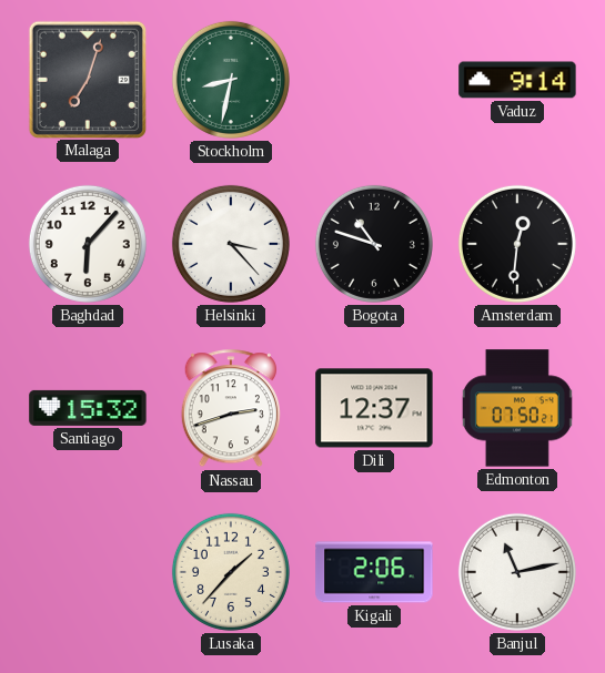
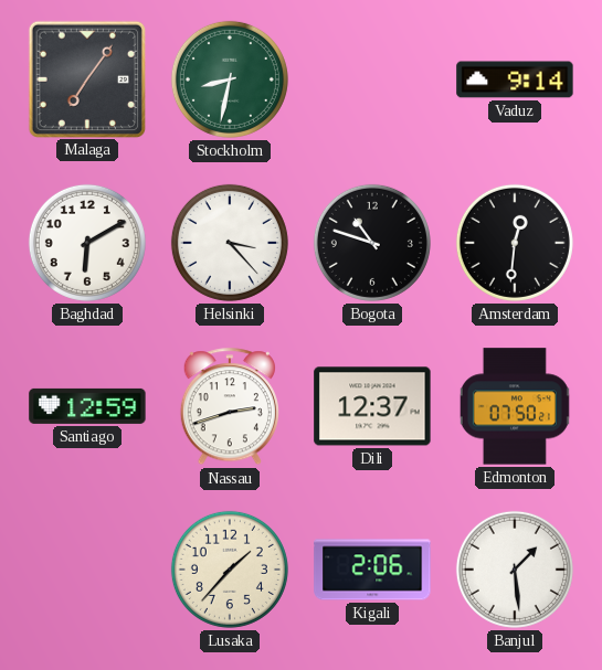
Malaga: 7:03 -> 7:06 (86, 78)
Baghdad: 6:07 -> 6:10 (87, 243)
Santiago: 15:32 -> 12:59 (87, 406)
Banjul: 11:13 -> 1:29 (515, 570)
